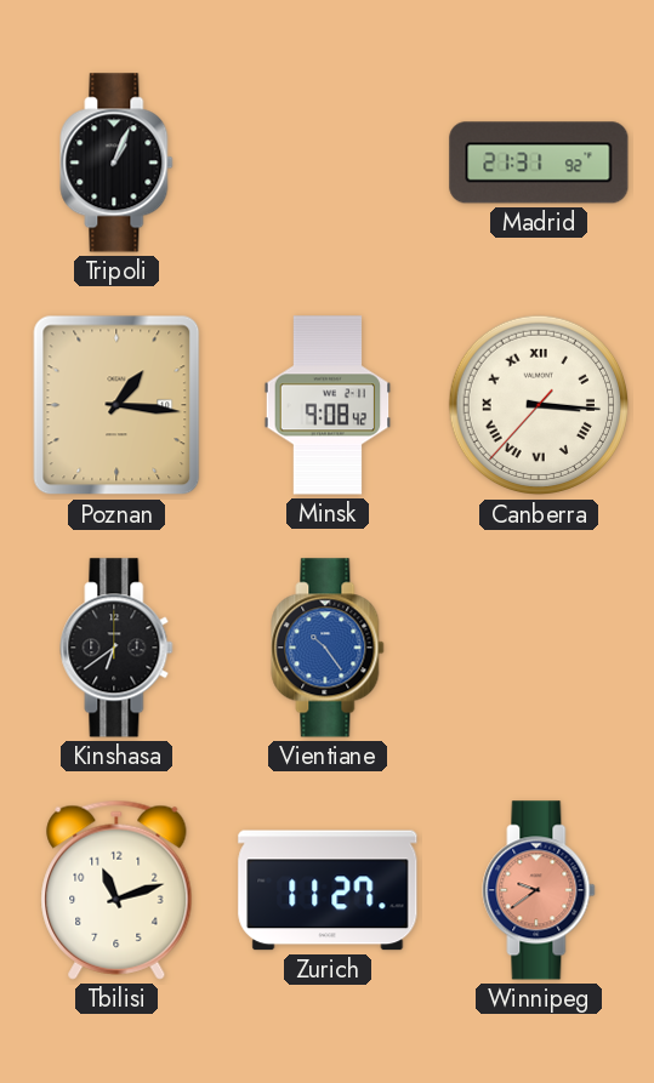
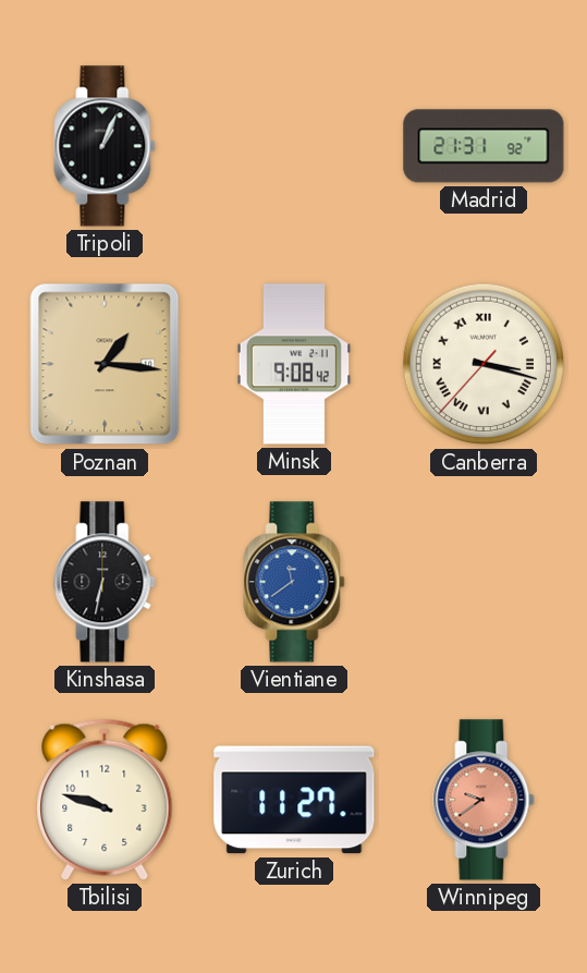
Canberra: 3:15 -> 3:17 (484, 364)
Kinshasa: 6:39 -> 6:32 (105, 582)
Vientiane: 10:24 -> 11:39 (294, 582)
Tbilisi: 11:12 -> 9:48 (105, 800)
